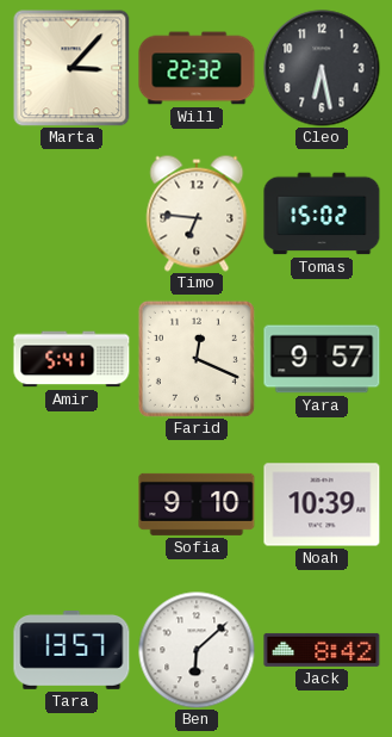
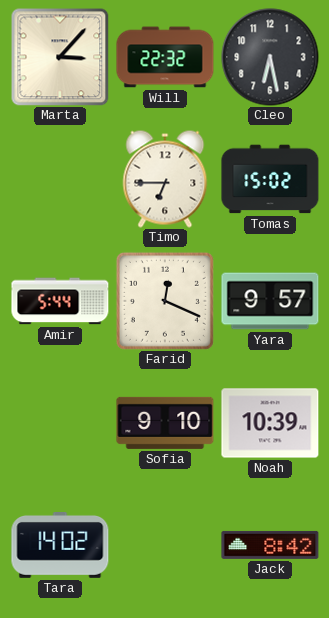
Timo: 6:46 -> 6:45 (165, 179)
Amir: 5:41 -> 5:44 (60, 301)
Tara: 13:57 -> 14:02 (60, 546)
Ben: 6:08 -> none (197, 650)
